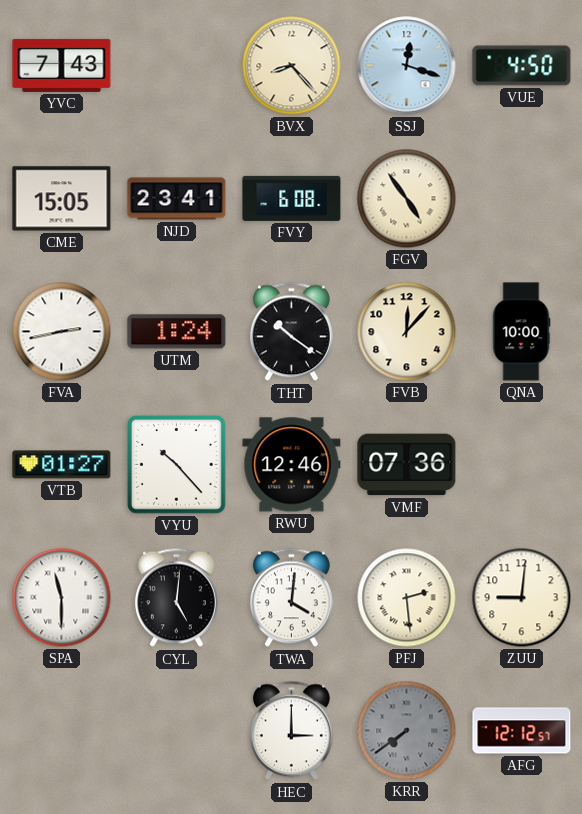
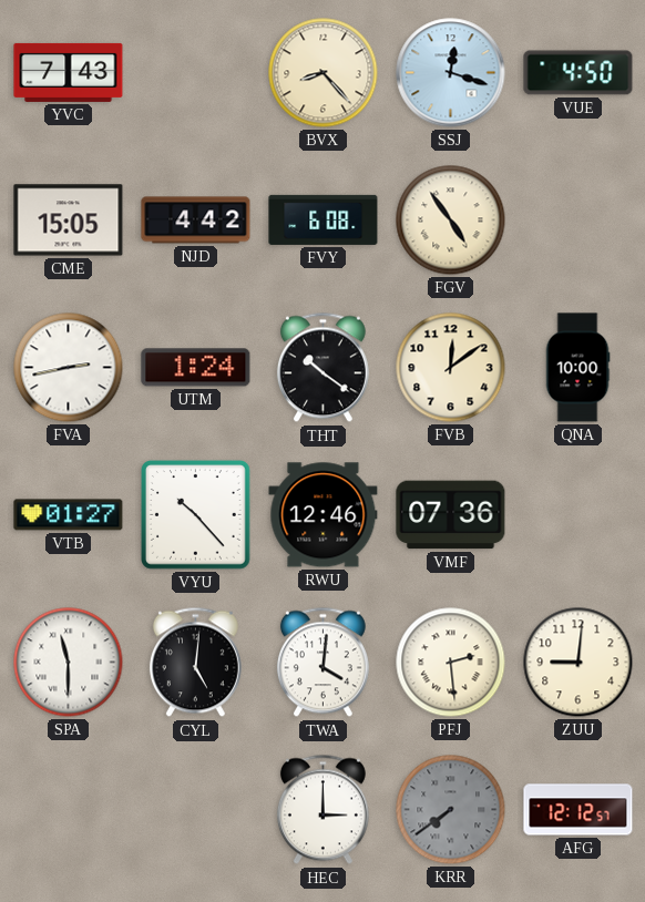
NJD: 23:41 -> 4:42 (196, 221)
FVB: 12:07 -> 12:09 (451, 368)
